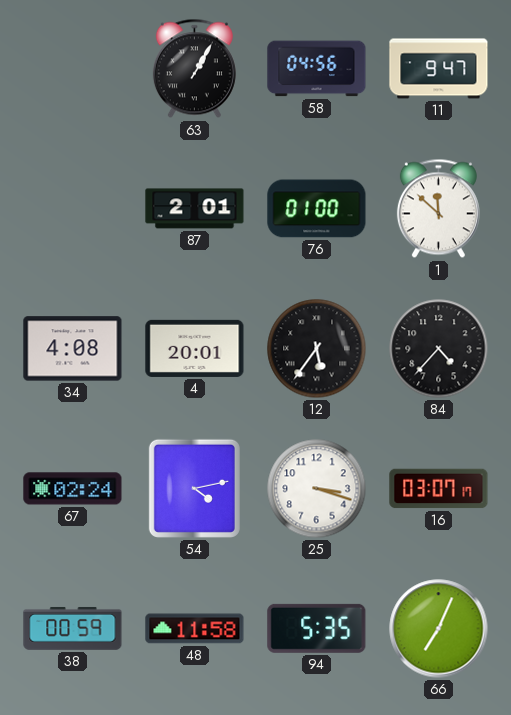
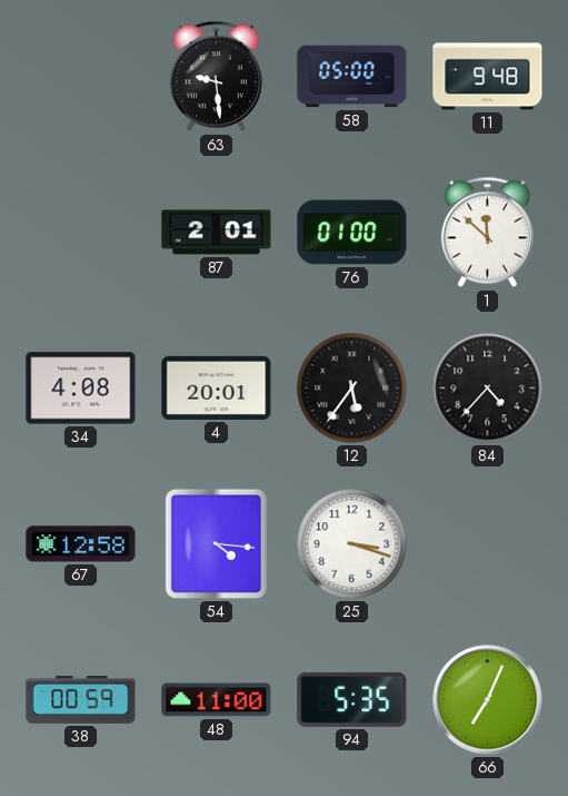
63: 1:05 -> 9:29 (216, 77)
58: 04:56 -> 05:00 (352, 77)
11: 9:47 -> 9:48 (488, 77)
67: 02:24 -> 12:58 (81, 544)
54: 4:13 -> 4:16 (216, 543)
16: 03:07 -> none (439, 489)
48: 11:58 -> 11:00 (217, 700)
